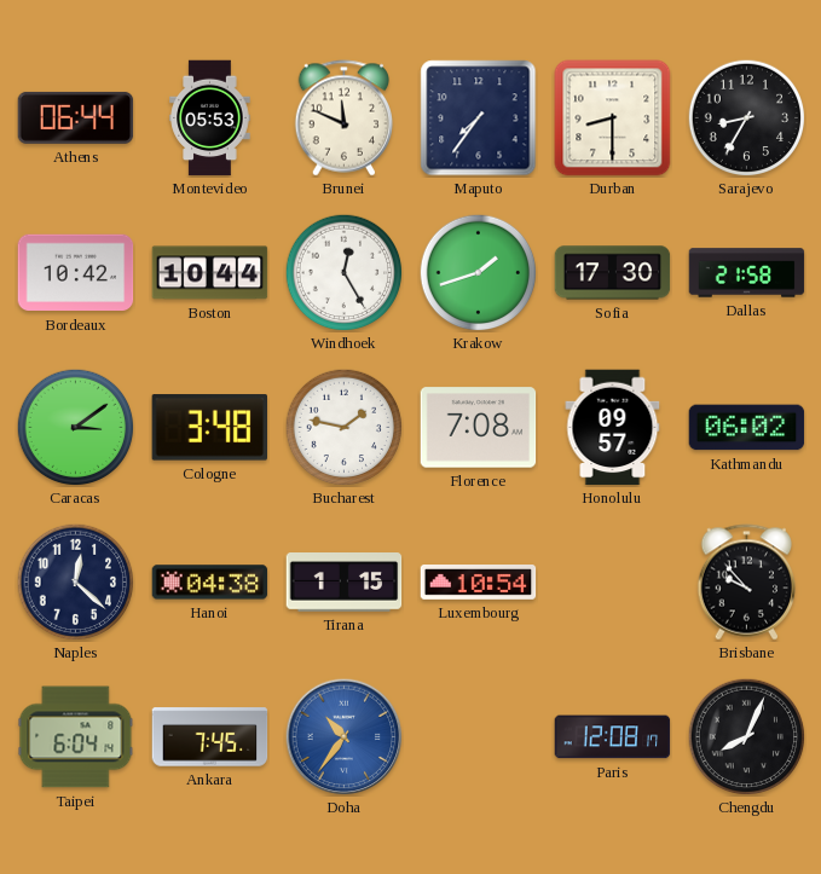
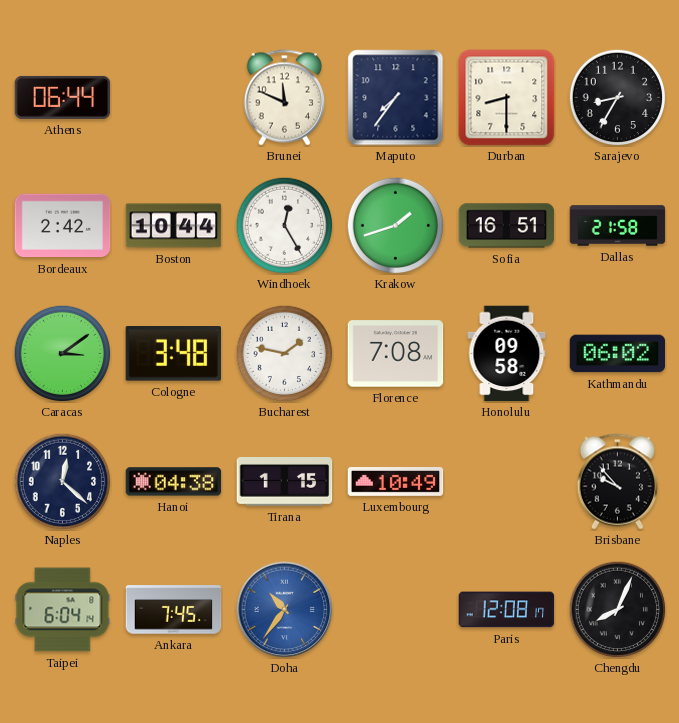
Montevideo: 05:53 -> none (210, 118)
Bordeaux: 10:42 -> 2:42 (63, 226)
Sofia: 17:30 -> 16:51 (507, 226)
Honolulu: 09:57 -> 09:58 (507, 354)
Luxembourg: 10:54 -> 10:49 (396, 482)
